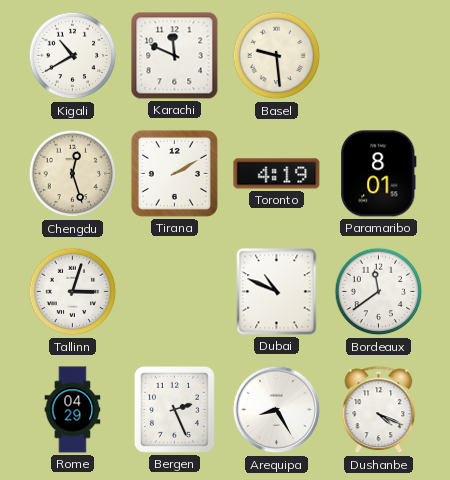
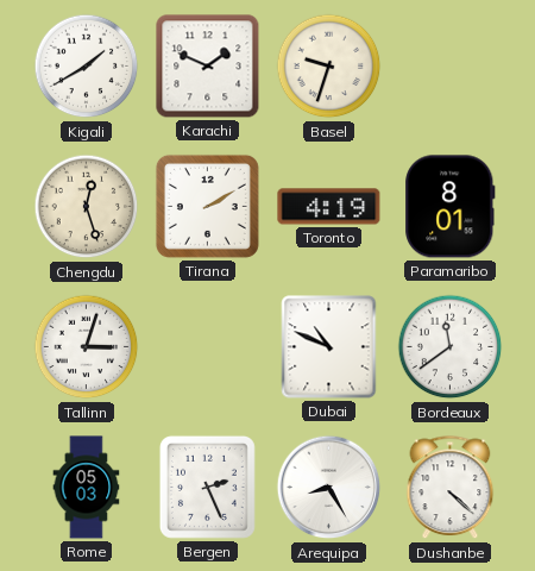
Kigali: 10:40 -> 1:40 (87, 67)
Karachi: 11:49 -> 1:49 (208, 67)
Basel: 9:29 -> 9:33 (329, 67)
Rome: 04:29 -> 05:03 (87, 488)
Dushanbe: 4:19 -> 4:22 (451, 488)
